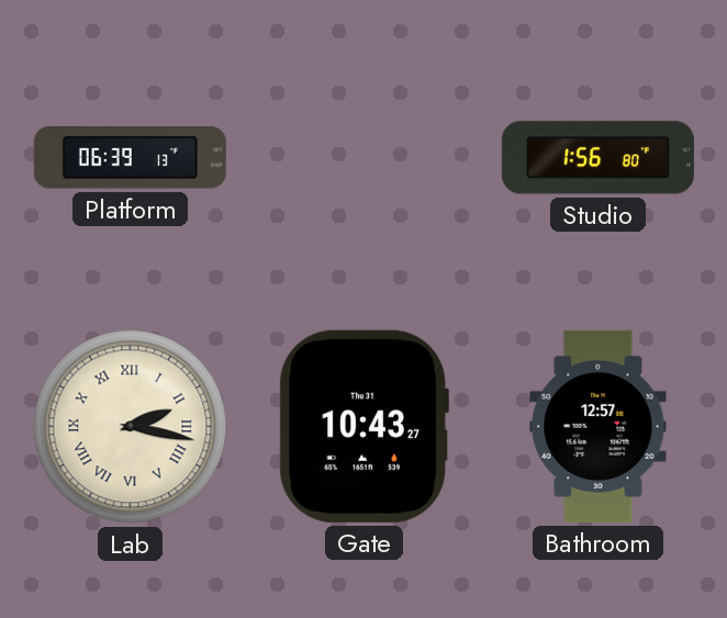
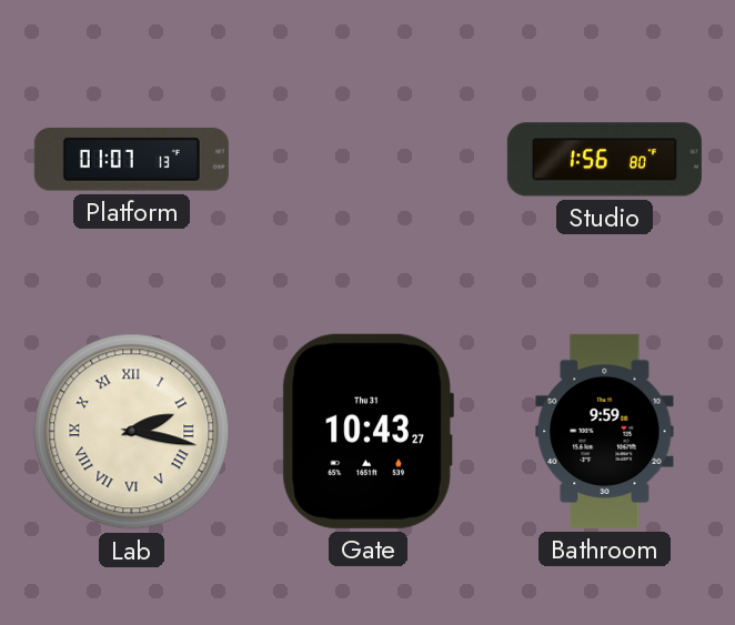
Platform: 06:39 -> 01:07 (131, 160)
Bathroom: 12:57 -> 9:59 (605, 431)
